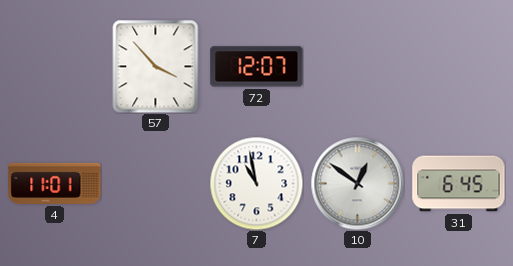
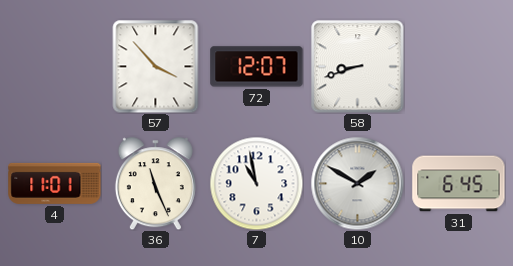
58: none -> 8:42 (357, 66)
36: none -> 11:26 (155, 183)
10: 12:51 -> 1:50 (357, 183)
